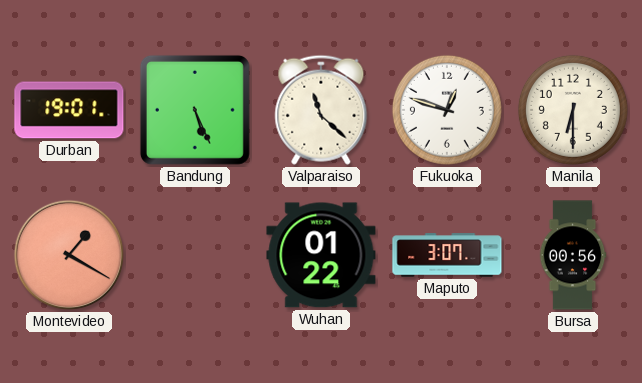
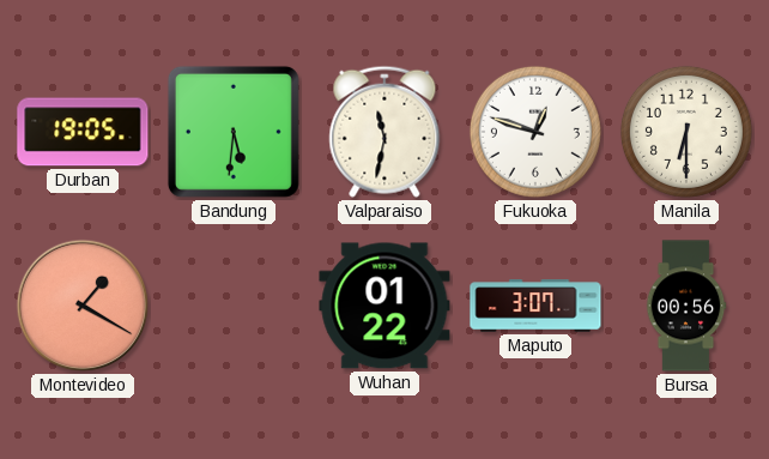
Durban: 19:01 -> 19:05 (83, 132)
Bandung: 5:26 -> 5:31 (234, 132)
Valparaiso: 11:22 -> 11:32 (384, 132)
